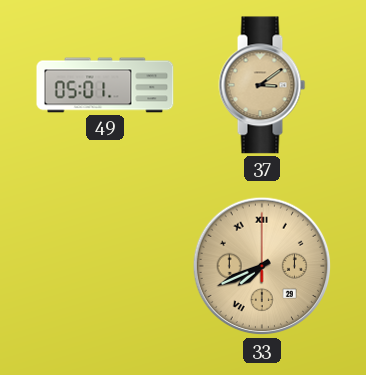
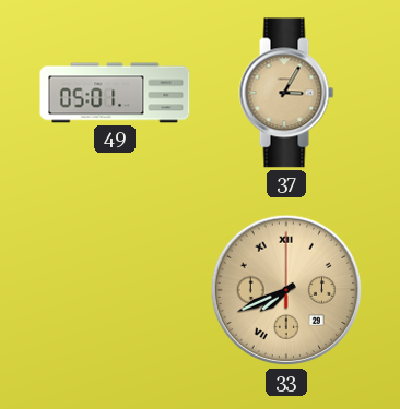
37: 3:09 -> 3:05 (286, 93)
